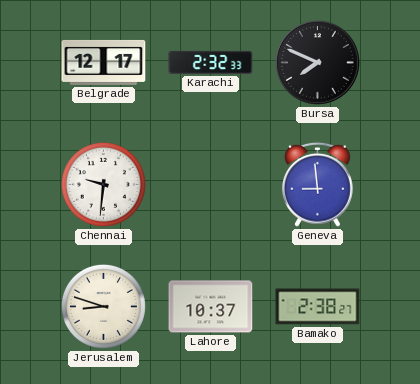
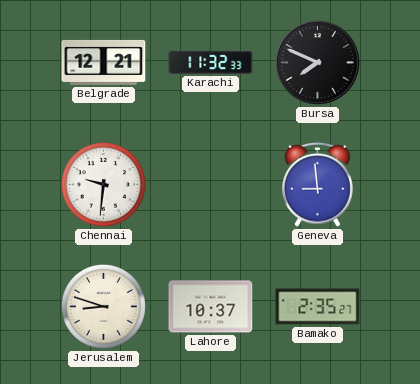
Belgrade: 12:17 -> 12:21 (104, 62)
Karachi: 2:32 -> 11:32 (211, 62)
Bamako: 2:38 -> 2:35 (318, 307)
